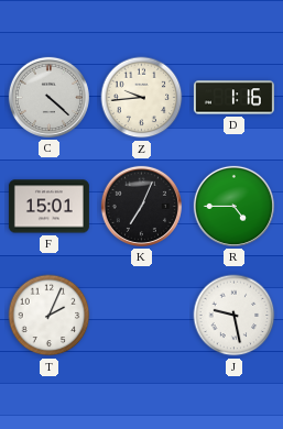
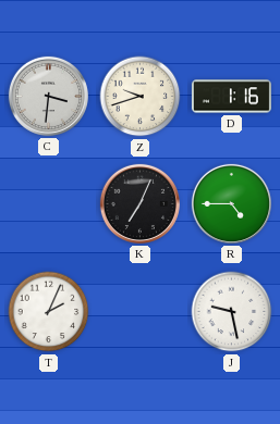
C: 4:22 -> 3:31 (48, 96)
Z: 9:44 -> 9:42 (141, 97)
F: 15:01 -> none (48, 207)
